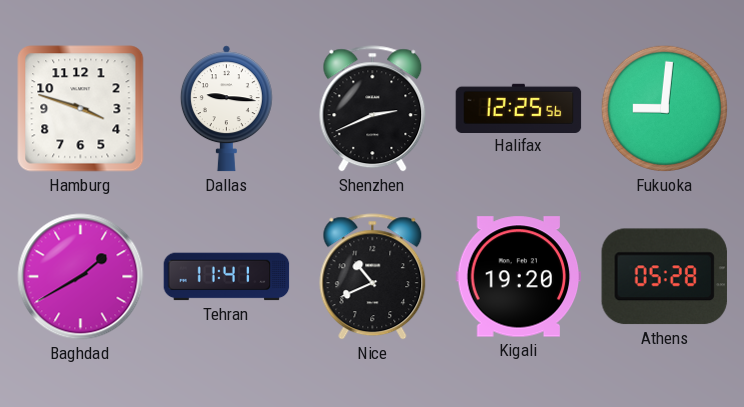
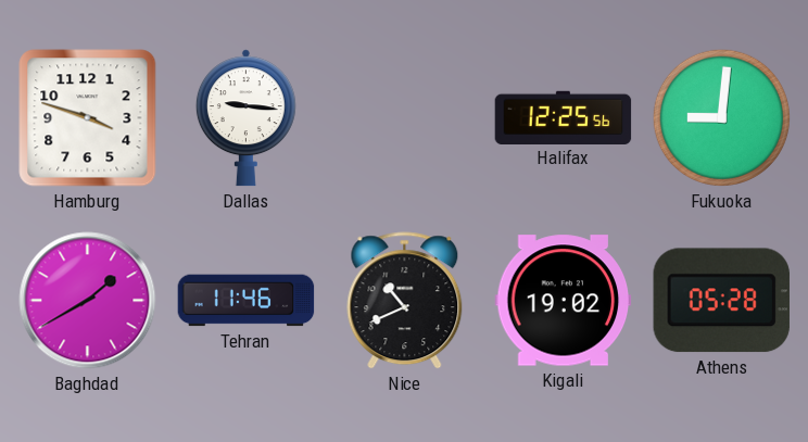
Shenzhen: 2:41 -> none (373, 109)
Tehran: 11:41 -> 11:46 (247, 301)
Kigali: 19:20 -> 19:02 (564, 301)
